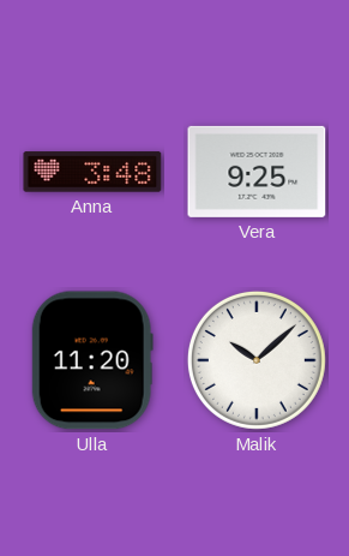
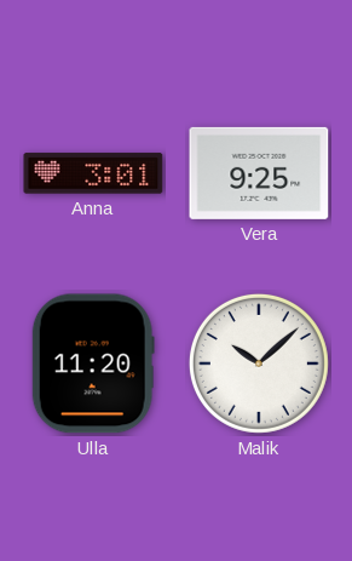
Anna: 3:48 -> 3:01 (93, 173)
